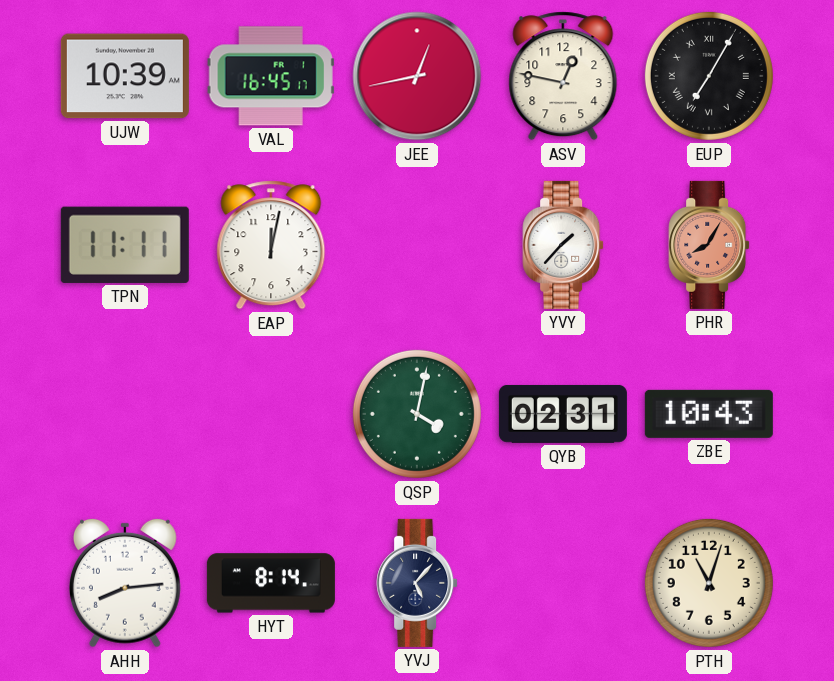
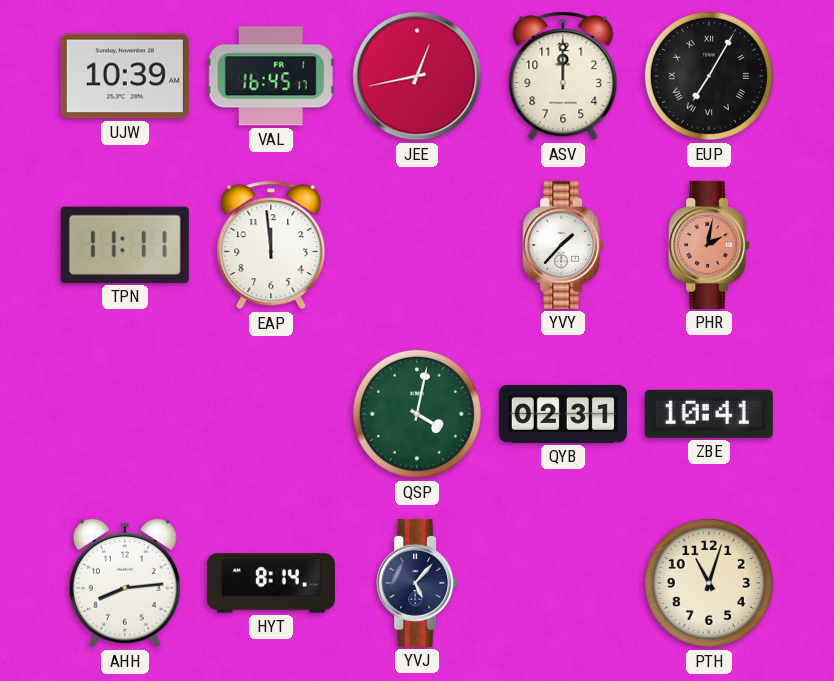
ASV: 12:47 -> 12:00 (563, 76)
EAP: 12:02 -> 11:59 (271, 245)
PHR: 8:05 -> 2:02 (709, 245)
ZBE: 10:43 -> 10:41 (709, 414)
